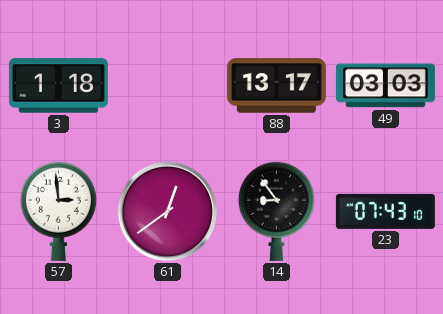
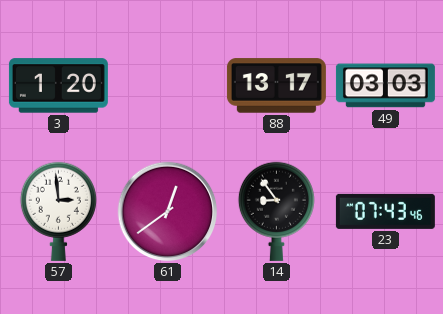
3: 1:18 -> 1:20 (58, 86)
23: 07:43:10 -> 07:43:46 (385, 211)
